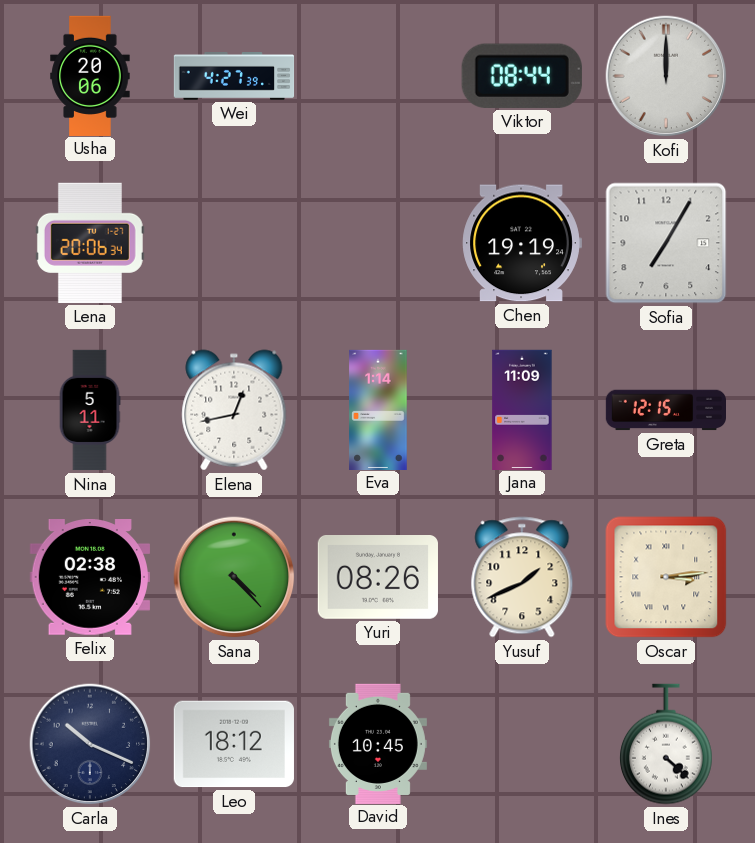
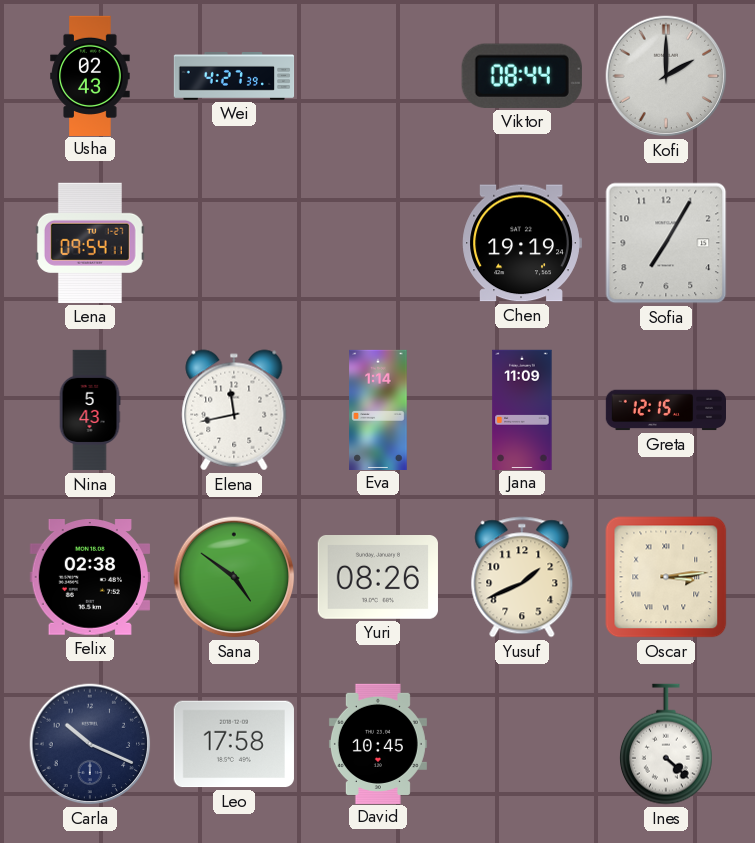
Usha: 20:06 -> 02:43 (90, 75)
Kofi: 12:00 -> 2:00 (666, 76)
Lena: 20:06 -> 09:54 (90, 243)
Nina: 5:11 -> 5:43 (90, 410)
Elena: 12:43 -> 11:43 (234, 410)
Sana: 4:23 -> 4:51 (234, 577)
Leo: 18:12 -> 17:58 (234, 744)
